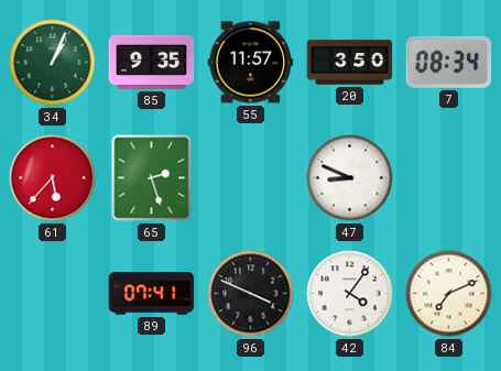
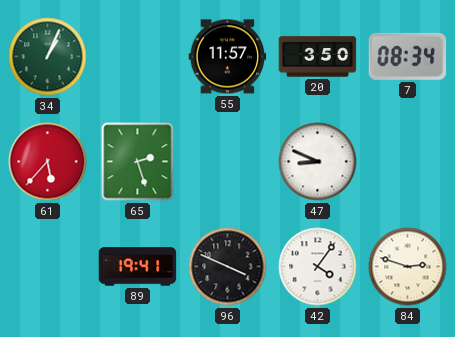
85: 9:35 -> none (152, 62)
89: 07:41 -> 19:41 (138, 267)
84: 7:11 -> 2:48 (408, 267)
